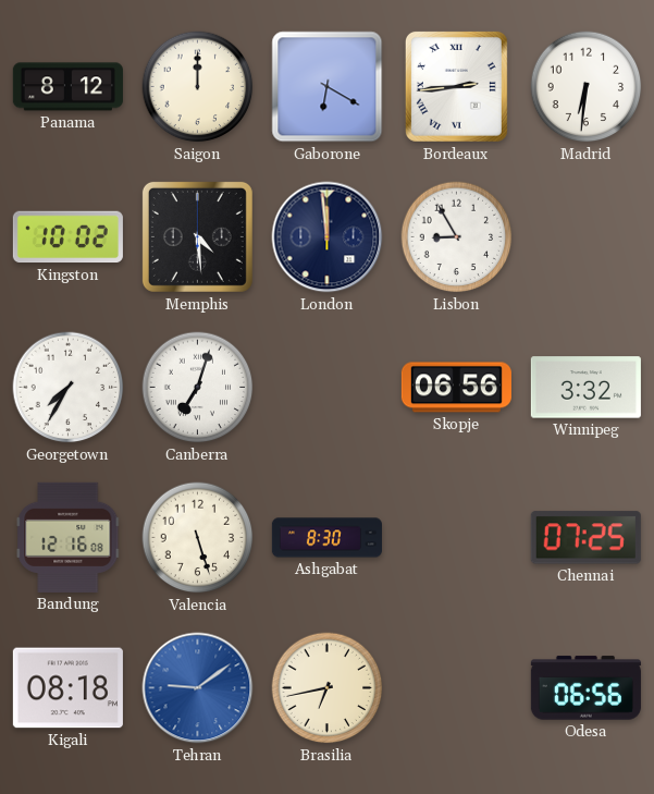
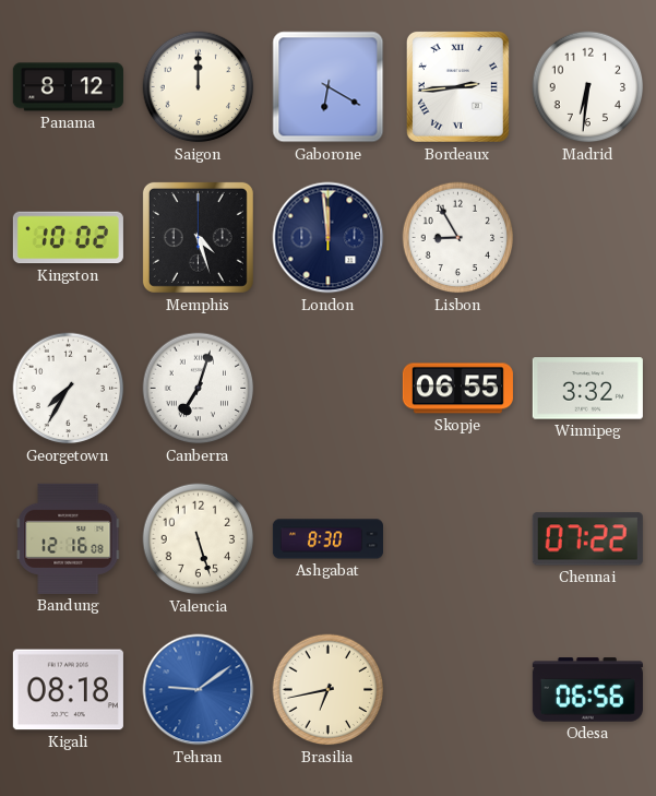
Memphis: 4:29 -> 4:27 (198, 237)
Skopje: 06:56 -> 06:55 (457, 389)
Chennai: 07:25 -> 07:22 (587, 539)
